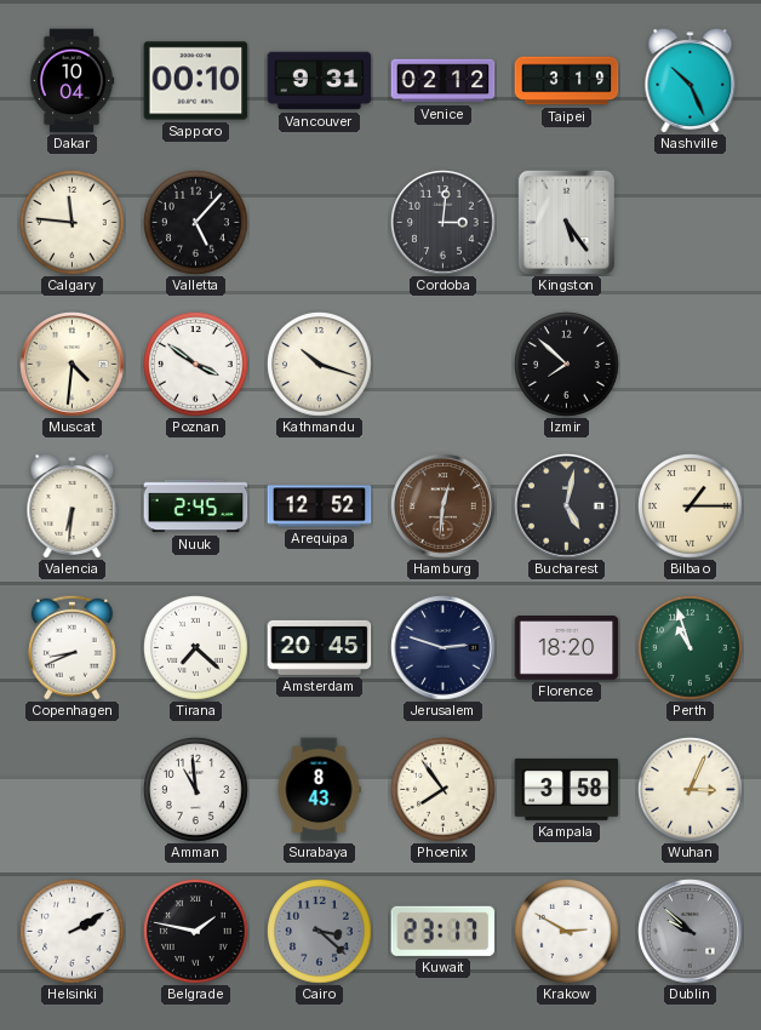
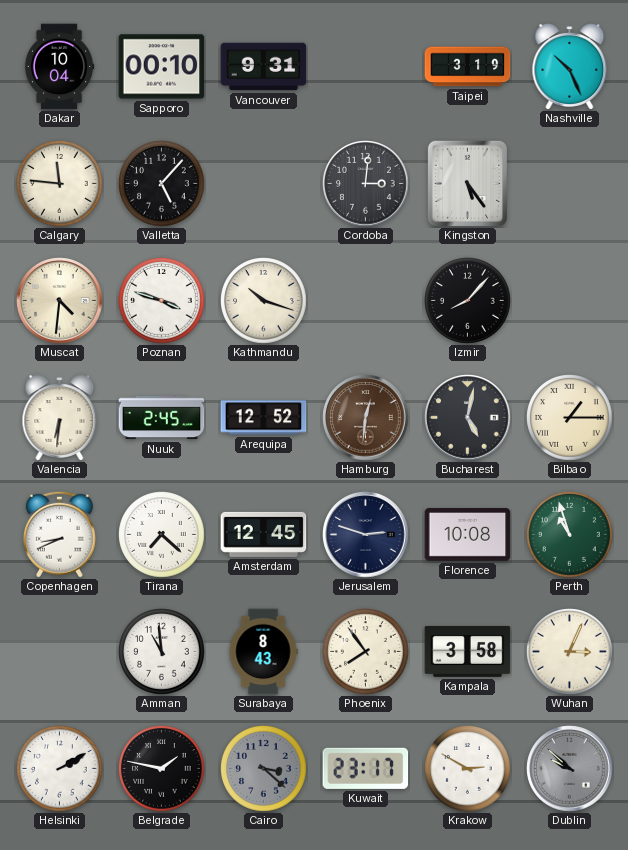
Venice: 02:12 -> none (444, 81)
Poznan: 3:51 -> 3:48 (162, 301)
Izmir: 7:52 -> 8:07 (468, 301)
Amsterdam: 20:45 -> 12:45 (264, 534)
Florence: 18:20 -> 10:08 (468, 535)
